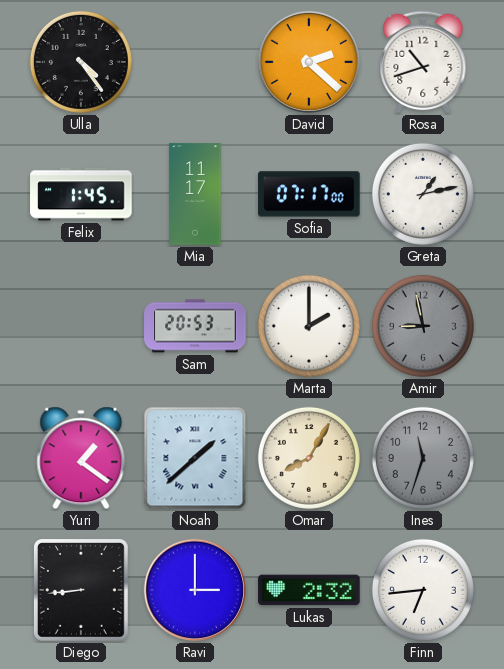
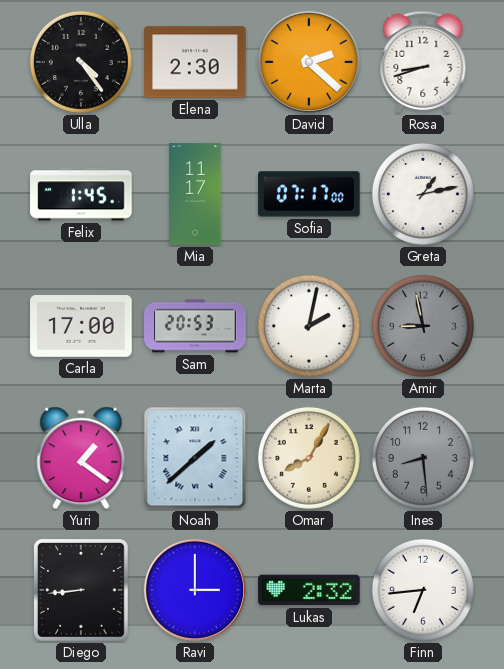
Elena: none -> 2:30 (195, 62)
Rosa: 10:42 -> 8:42 (423, 62)
Carla: none -> 17:00 (81, 327)
Marta: 2:00 -> 2:02 (309, 326)
Ines: 11:33 -> 8:29 (423, 458)
